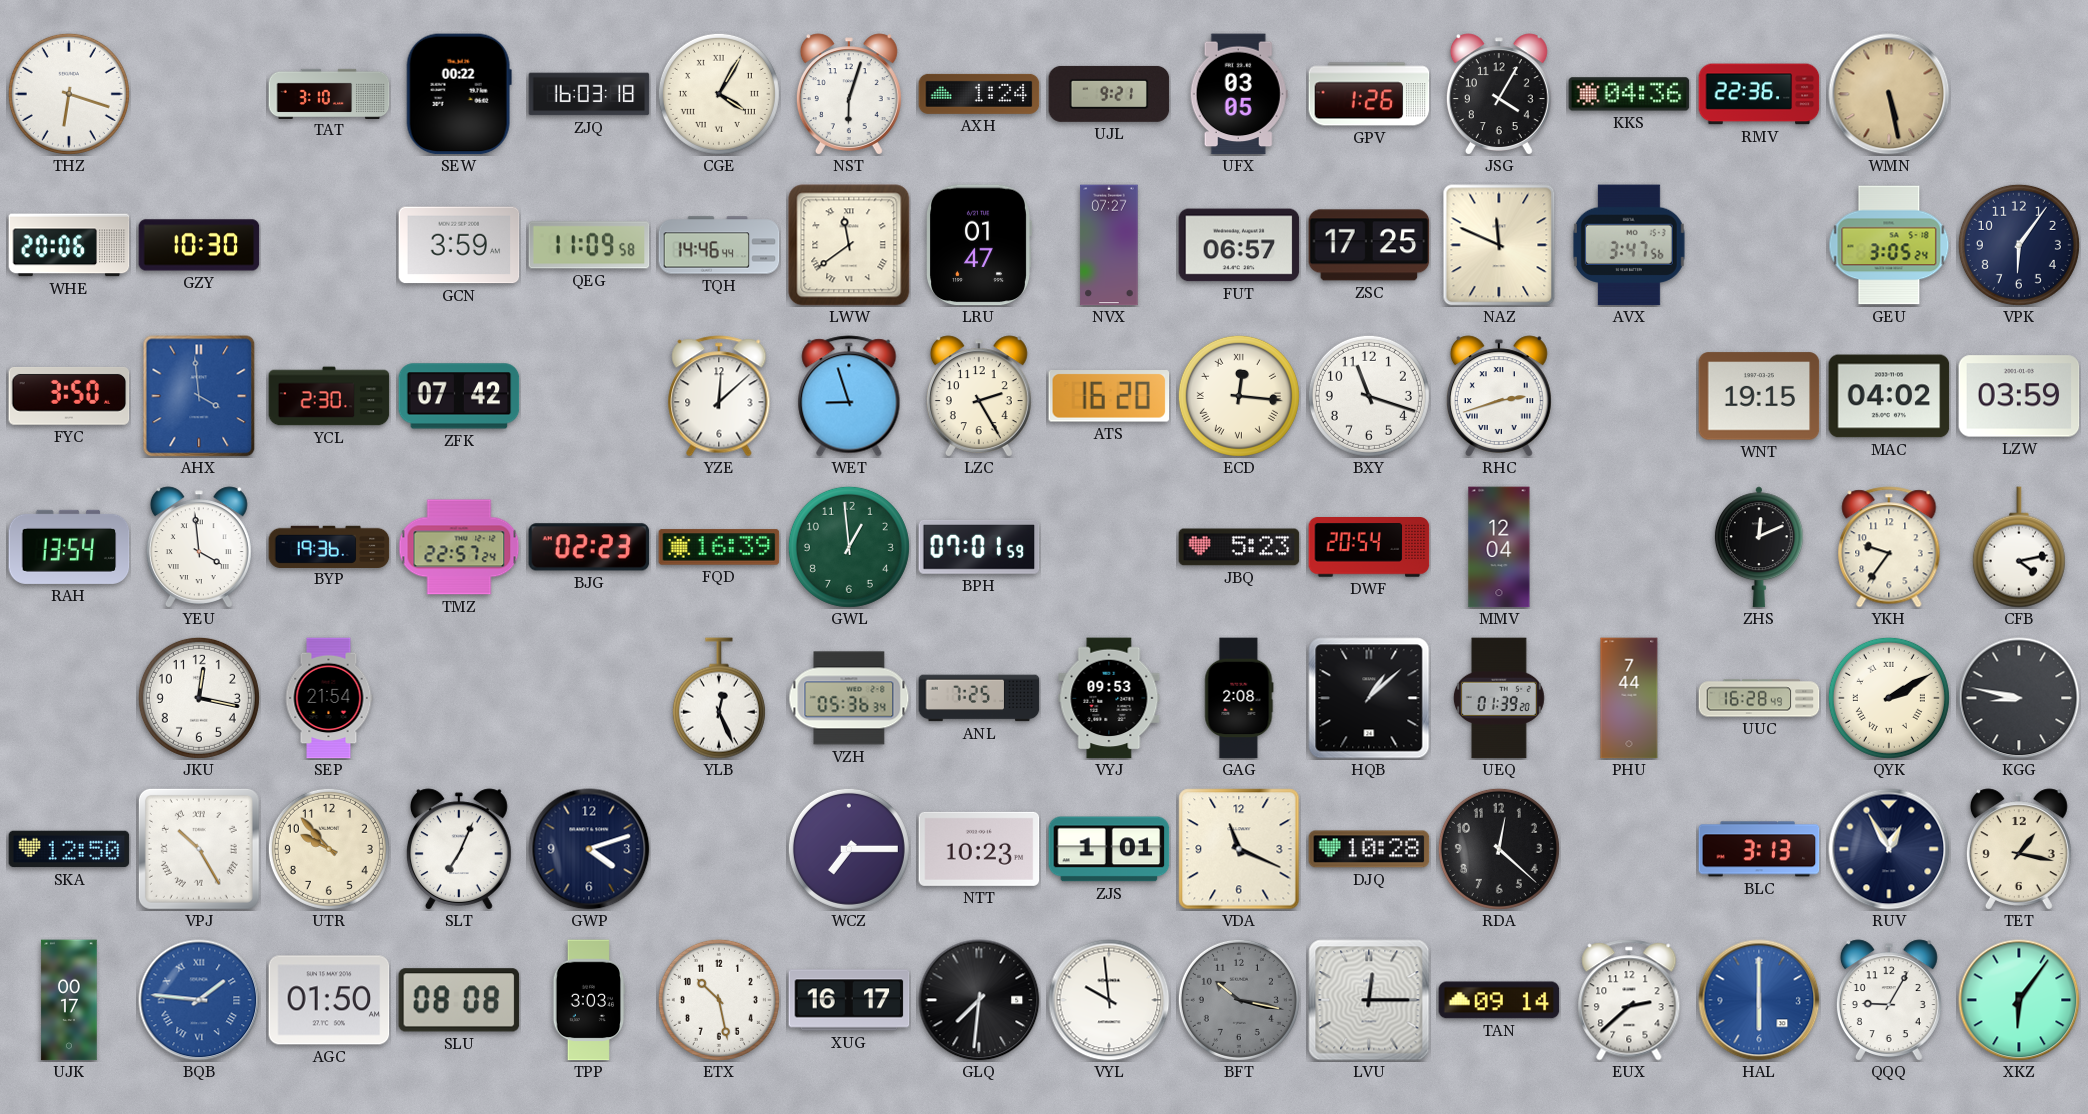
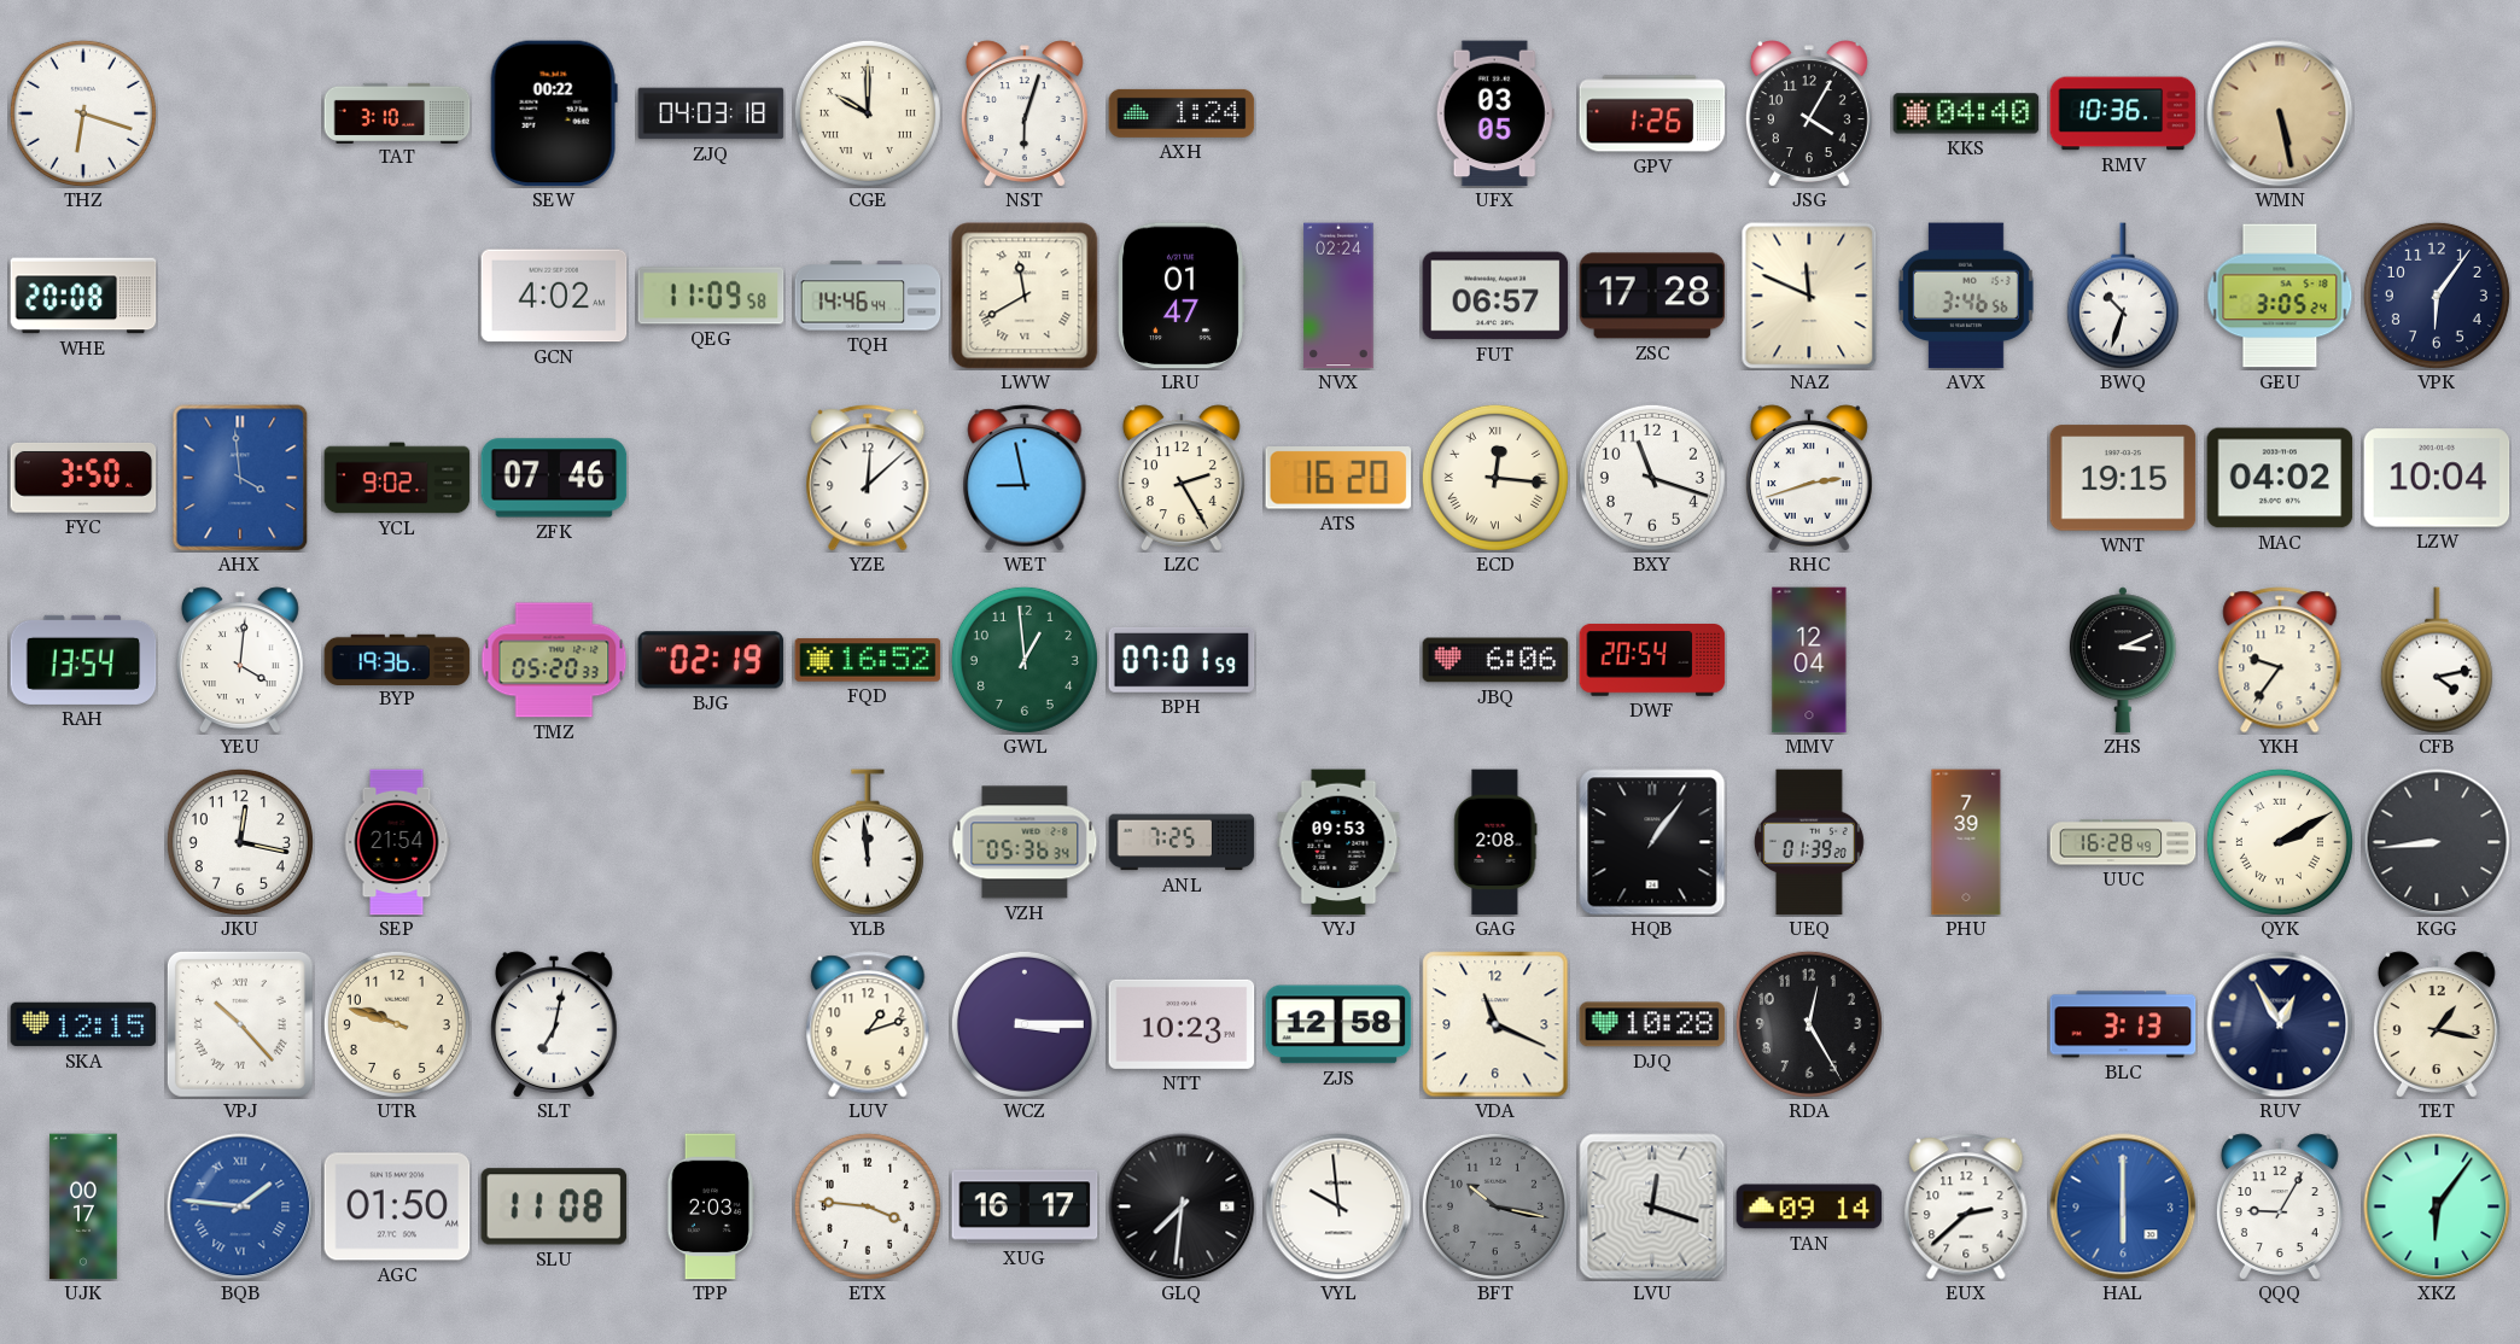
ZJQ: 16:03 -> 04:03 (711, 113)
CGE: 4:05 -> 10:00 (868, 113)
UJL: 9:21 -> none (1109, 94)
KKS: 04:36 -> 04:40 (1966, 113)
RMV: 22:36 -> 10:36 (2123, 113)
WHE: 20:06 -> 20:08 (83, 296)
GZY: 10:30 -> none (199, 245)
GCN: 3:59 -> 4:02 (554, 296)
LWW: 11:39 -> 11:40 (1025, 296)
NVX: 07:27 -> 02:24 (1338, 296)
ZSC: 17:25 -> 17:28 (1652, 296)
AVX: 3:47 -> 3:46 (1966, 296)
BWQ: none -> 10:33 (2123, 296)
YCL: 2:30 -> 9:02 (397, 478)
ZFK: 07:42 -> 07:46 (554, 478)
WET: 8:57 -> 8:58 (1025, 478)
LZW: 03:59 -> 10:04 (2437, 478)
YEU: 3:59 -> 4:01 (240, 660)
TMZ: 22:57 -> 05:20 (554, 660)
BJG: 02:23 -> 02:19 (711, 660)
FQD: 16:39 -> 16:52 (868, 660)
JBQ: 5:23 -> 6:06 (1495, 660)
ZHS: 12:11 -> 3:11 (2123, 660)
YLB: 12:26 -> 11:59 (868, 842)
HQB: 1:08 -> 1:06 (1652, 842)
PHU: 7:44 -> 7:39 (1966, 842)
KGG: 8:47 -> 8:44 (2437, 842)
SKA: 12:50 -> 12:15 (83, 1024)
VPJ: 10:25 -> 10:23 (240, 1024)
UTR: 9:53 -> 9:48 (397, 1024)
SLT: 7:04 -> 7:02 (554, 1024)
GWP: 4:12 -> none (589, 849)
LUV: none -> 1:12 (868, 1024)
WCZ: 7:15 -> 3:15 (1025, 1024)
ZJS: 1:01 -> 12:58 (1338, 1024)
RDA: 12:22 -> 12:25 (1809, 1024)
SLU: 08:08 -> 11:08 (554, 1206)
TPP: 3:03 -> 2:03 (711, 1206)
ETX: 10:28 -> 3:46 (868, 1206)
LVU: 12:15 -> 12:18 (1652, 1206)
